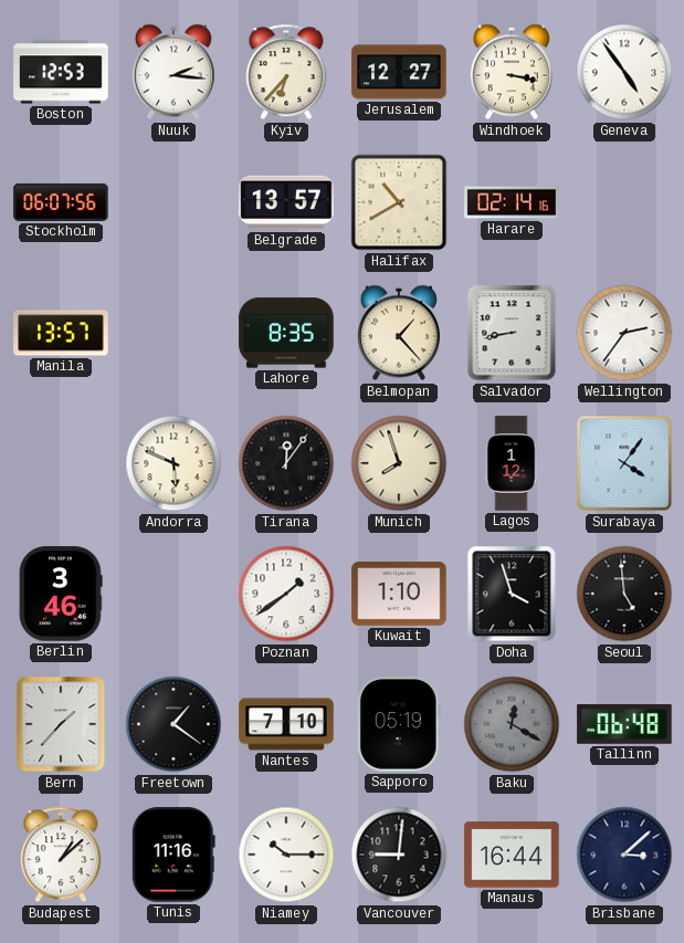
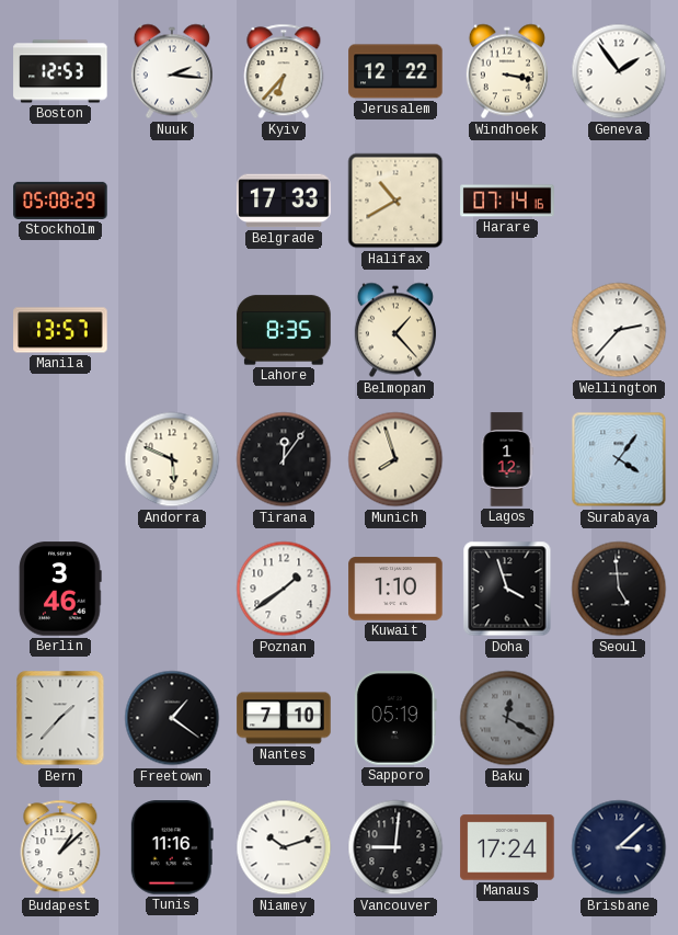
Jerusalem: 12:27 -> 12:22 (395, 71)
Geneva: 4:54 -> 1:54 (619, 71)
Stockholm: 06:07 -> 05:08 (60, 201)
Belgrade: 13:57 -> 17:33 (284, 201)
Harare: 02:14 -> 07:14 (507, 201)
Salvador: 8:43 -> none (512, 333)
Wellington: 2:36 -> 2:37 (619, 330)
Tallinn: 06:48 -> none (624, 724)
Niamey: 10:15 -> 10:12 (284, 847)
Manaus: 16:44 -> 17:24 (507, 847)
